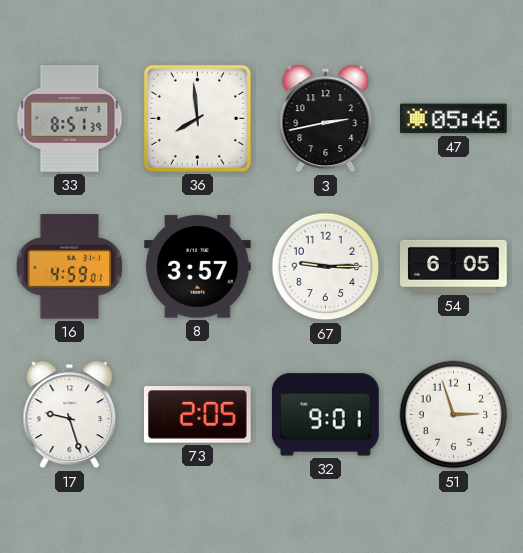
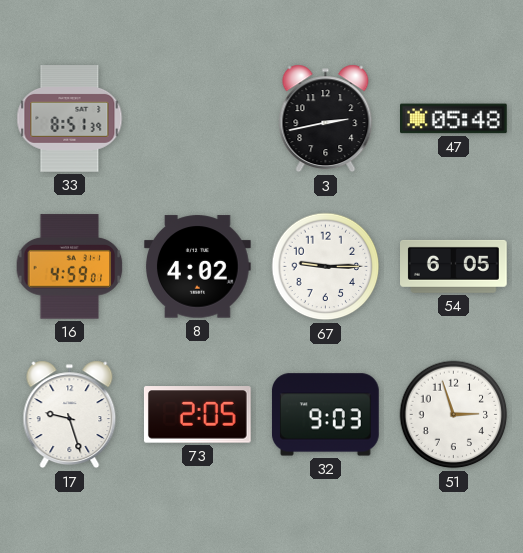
36: 7:59 -> none (197, 118)
47: 05:46 -> 05:48 (454, 119)
8: 3:57 -> 4:02 (198, 267)
32: 9:01 -> 9:03 (325, 415)
